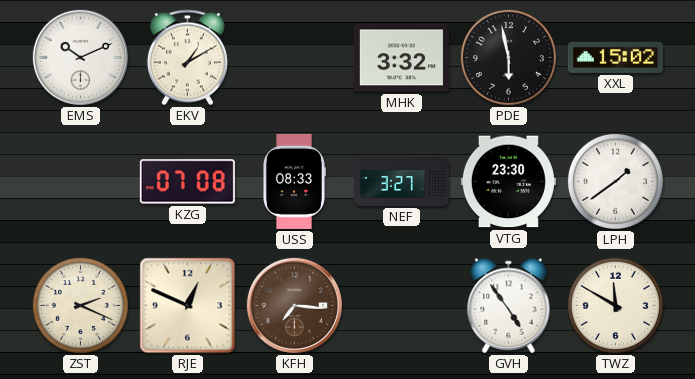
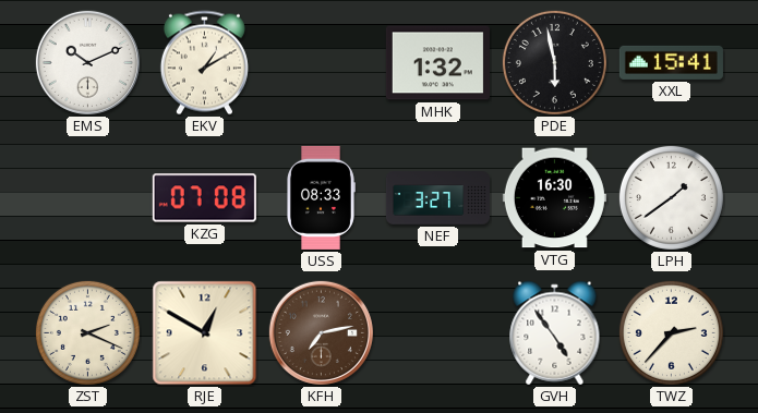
MHK: 3:32 -> 1:32 (437, 63)
XXL: 15:02 -> 15:41 (671, 62)
VTG: 23:30 -> 16:30 (554, 198)
RJE: 12:49 -> 12:50 (205, 333)
KFH: 7:16 -> 7:13 (321, 332)
TWZ: 11:50 -> 2:37 (671, 332)
